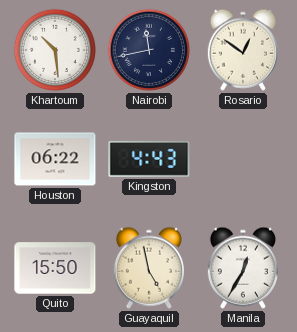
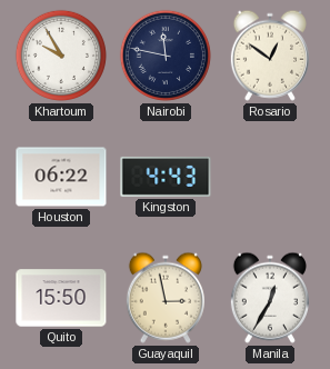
Khartoum: 10:29 -> 9:55 (61, 56)
Nairobi: 11:43 -> 11:47 (166, 56)
Guayaquil: 4:58 -> 2:58 (166, 298)
